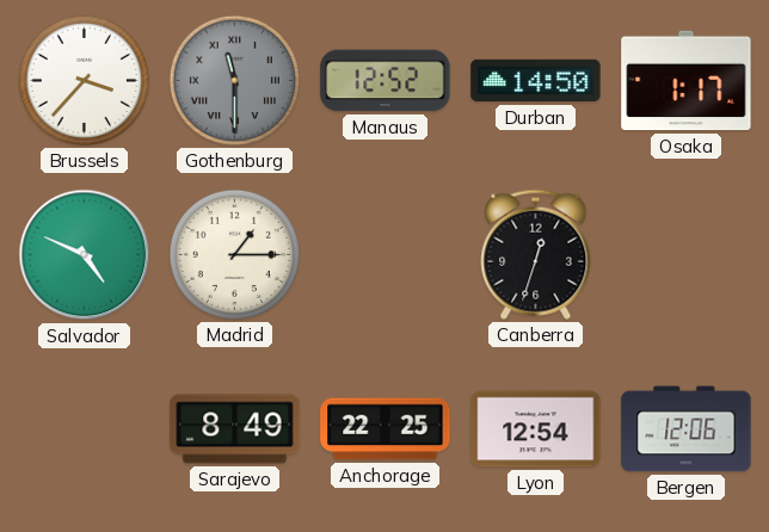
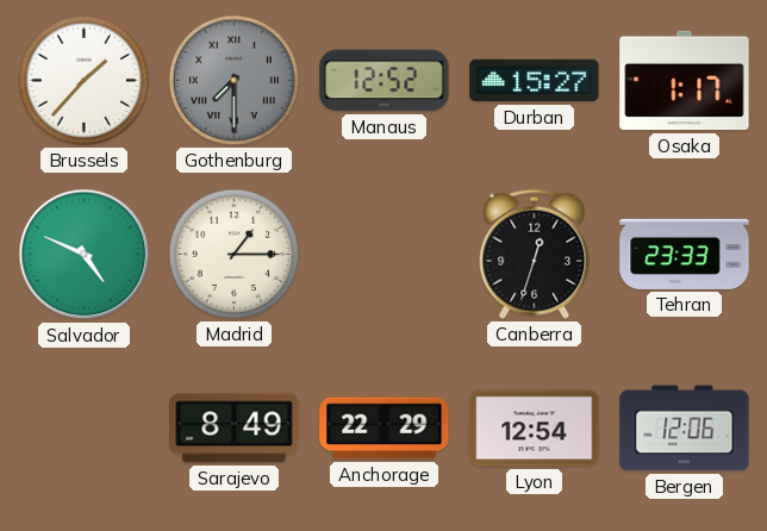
Brussels: 3:37 -> 1:37 (83, 80)
Gothenburg: 11:30 -> 7:30 (233, 80)
Durban: 14:50 -> 15:27 (535, 81)
Tehran: none -> 23:33 (685, 254)
Anchorage: 22:25 -> 22:29 (385, 429)
